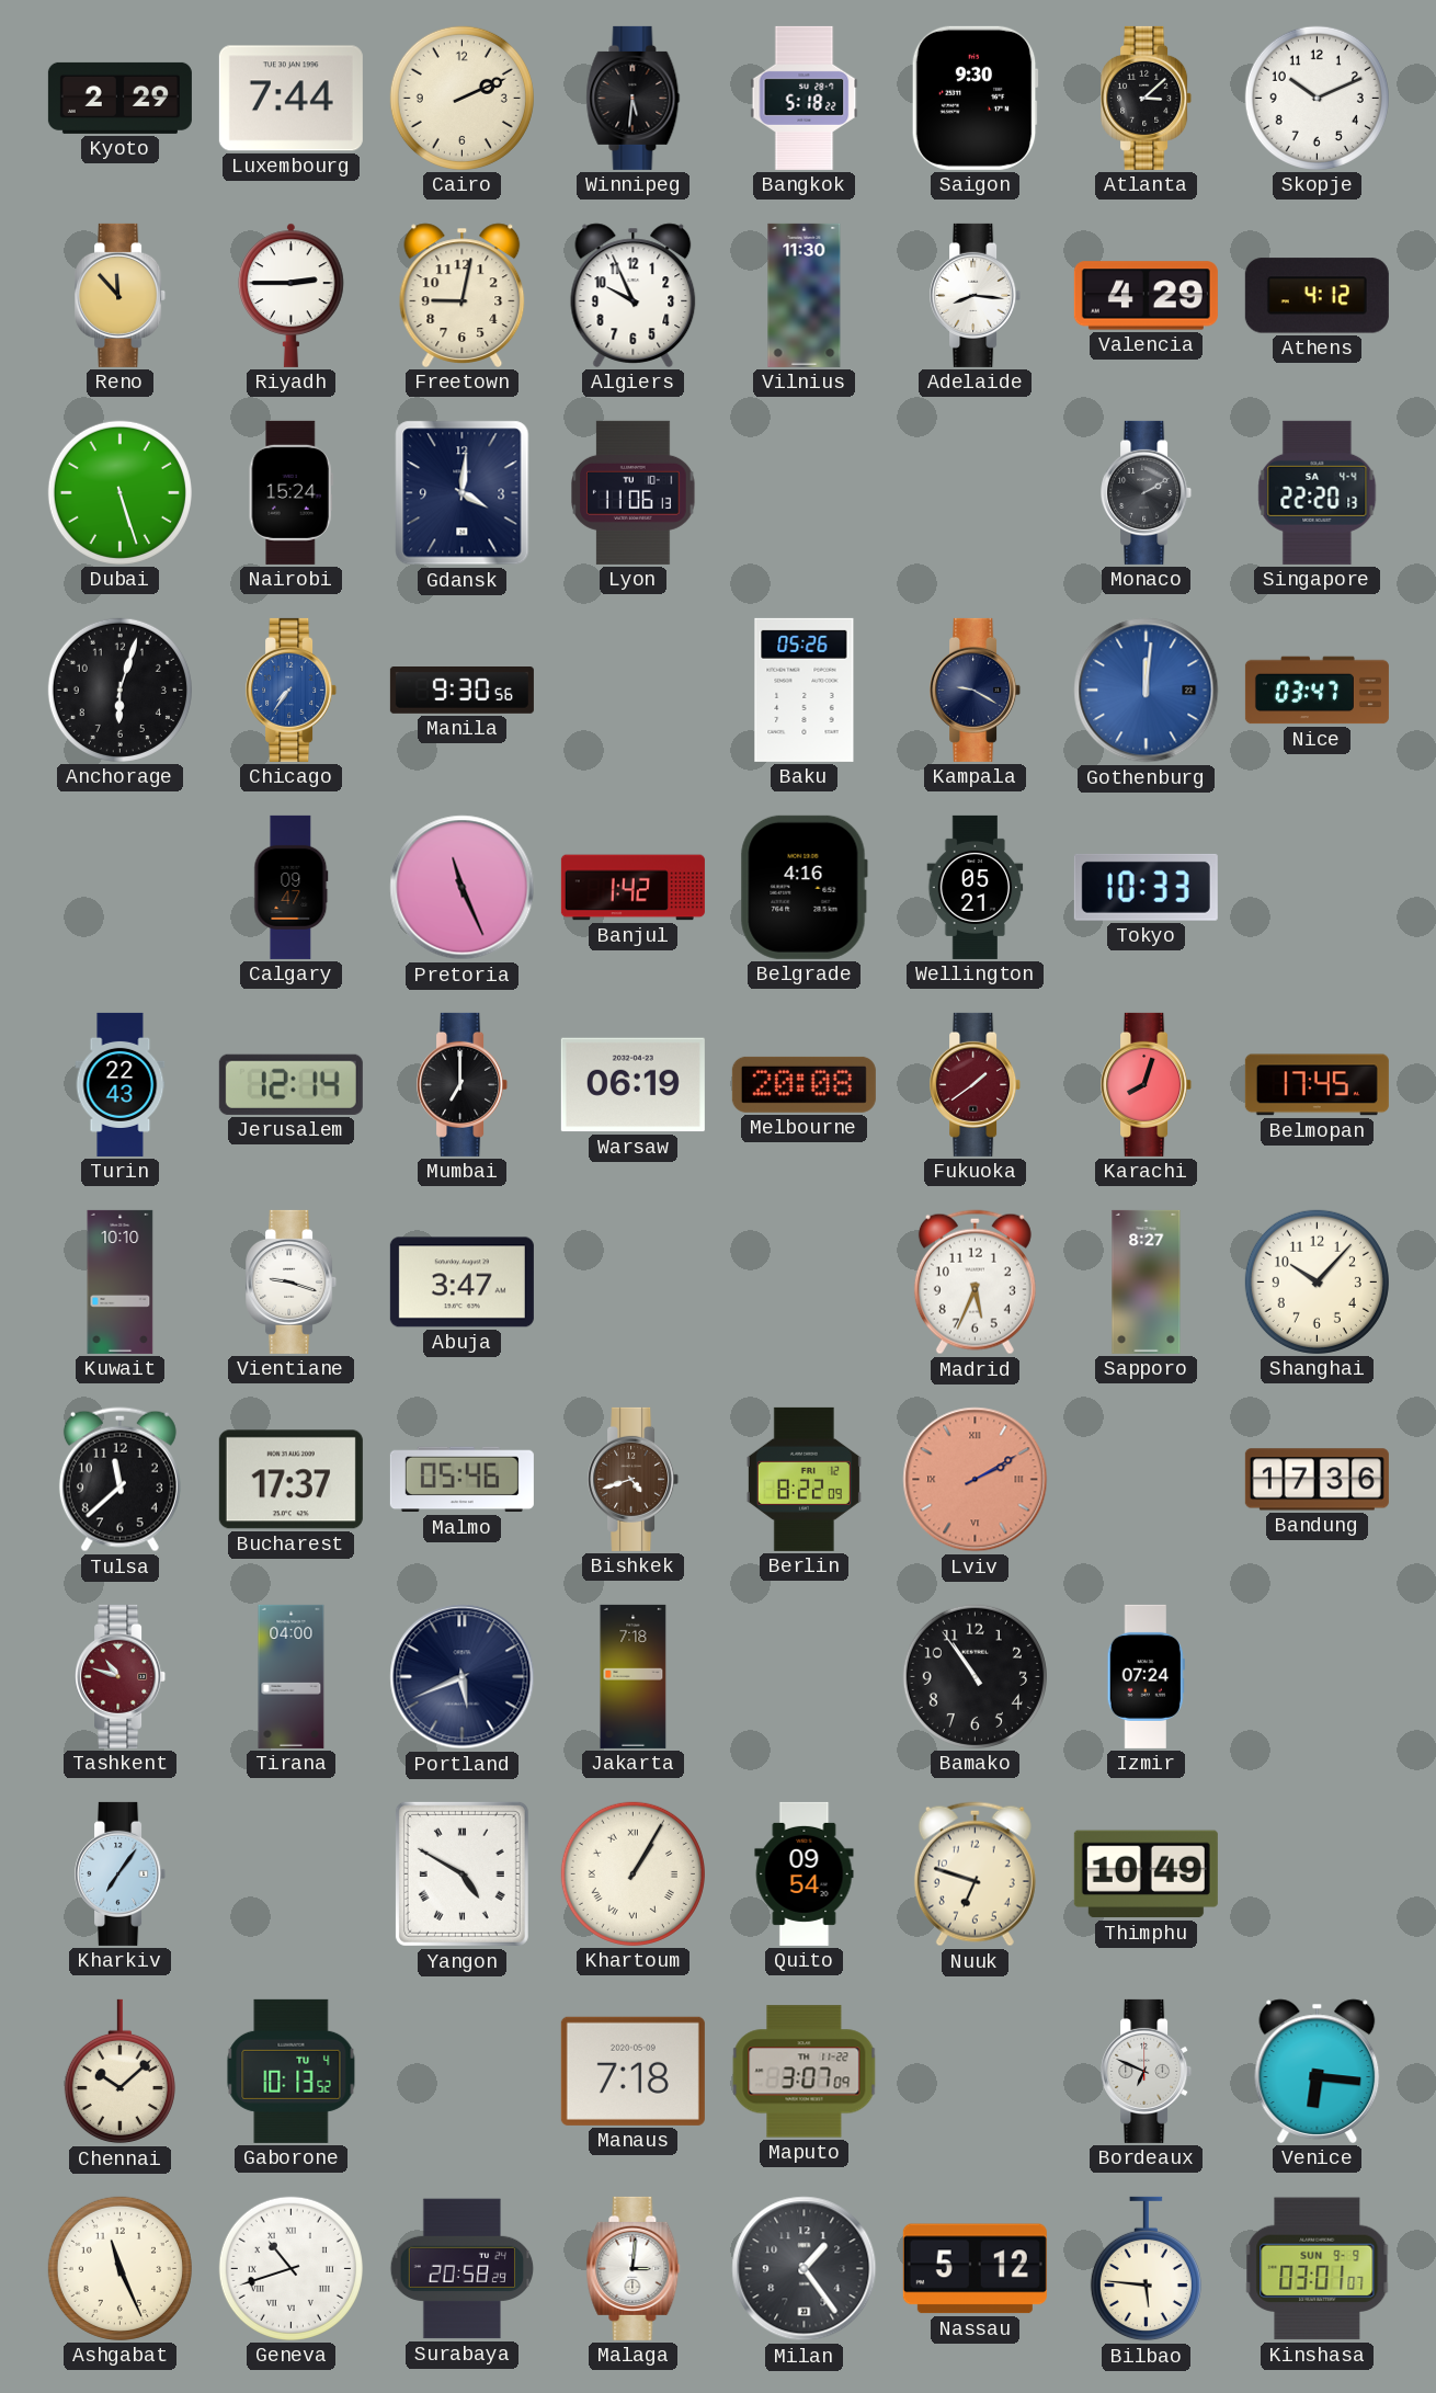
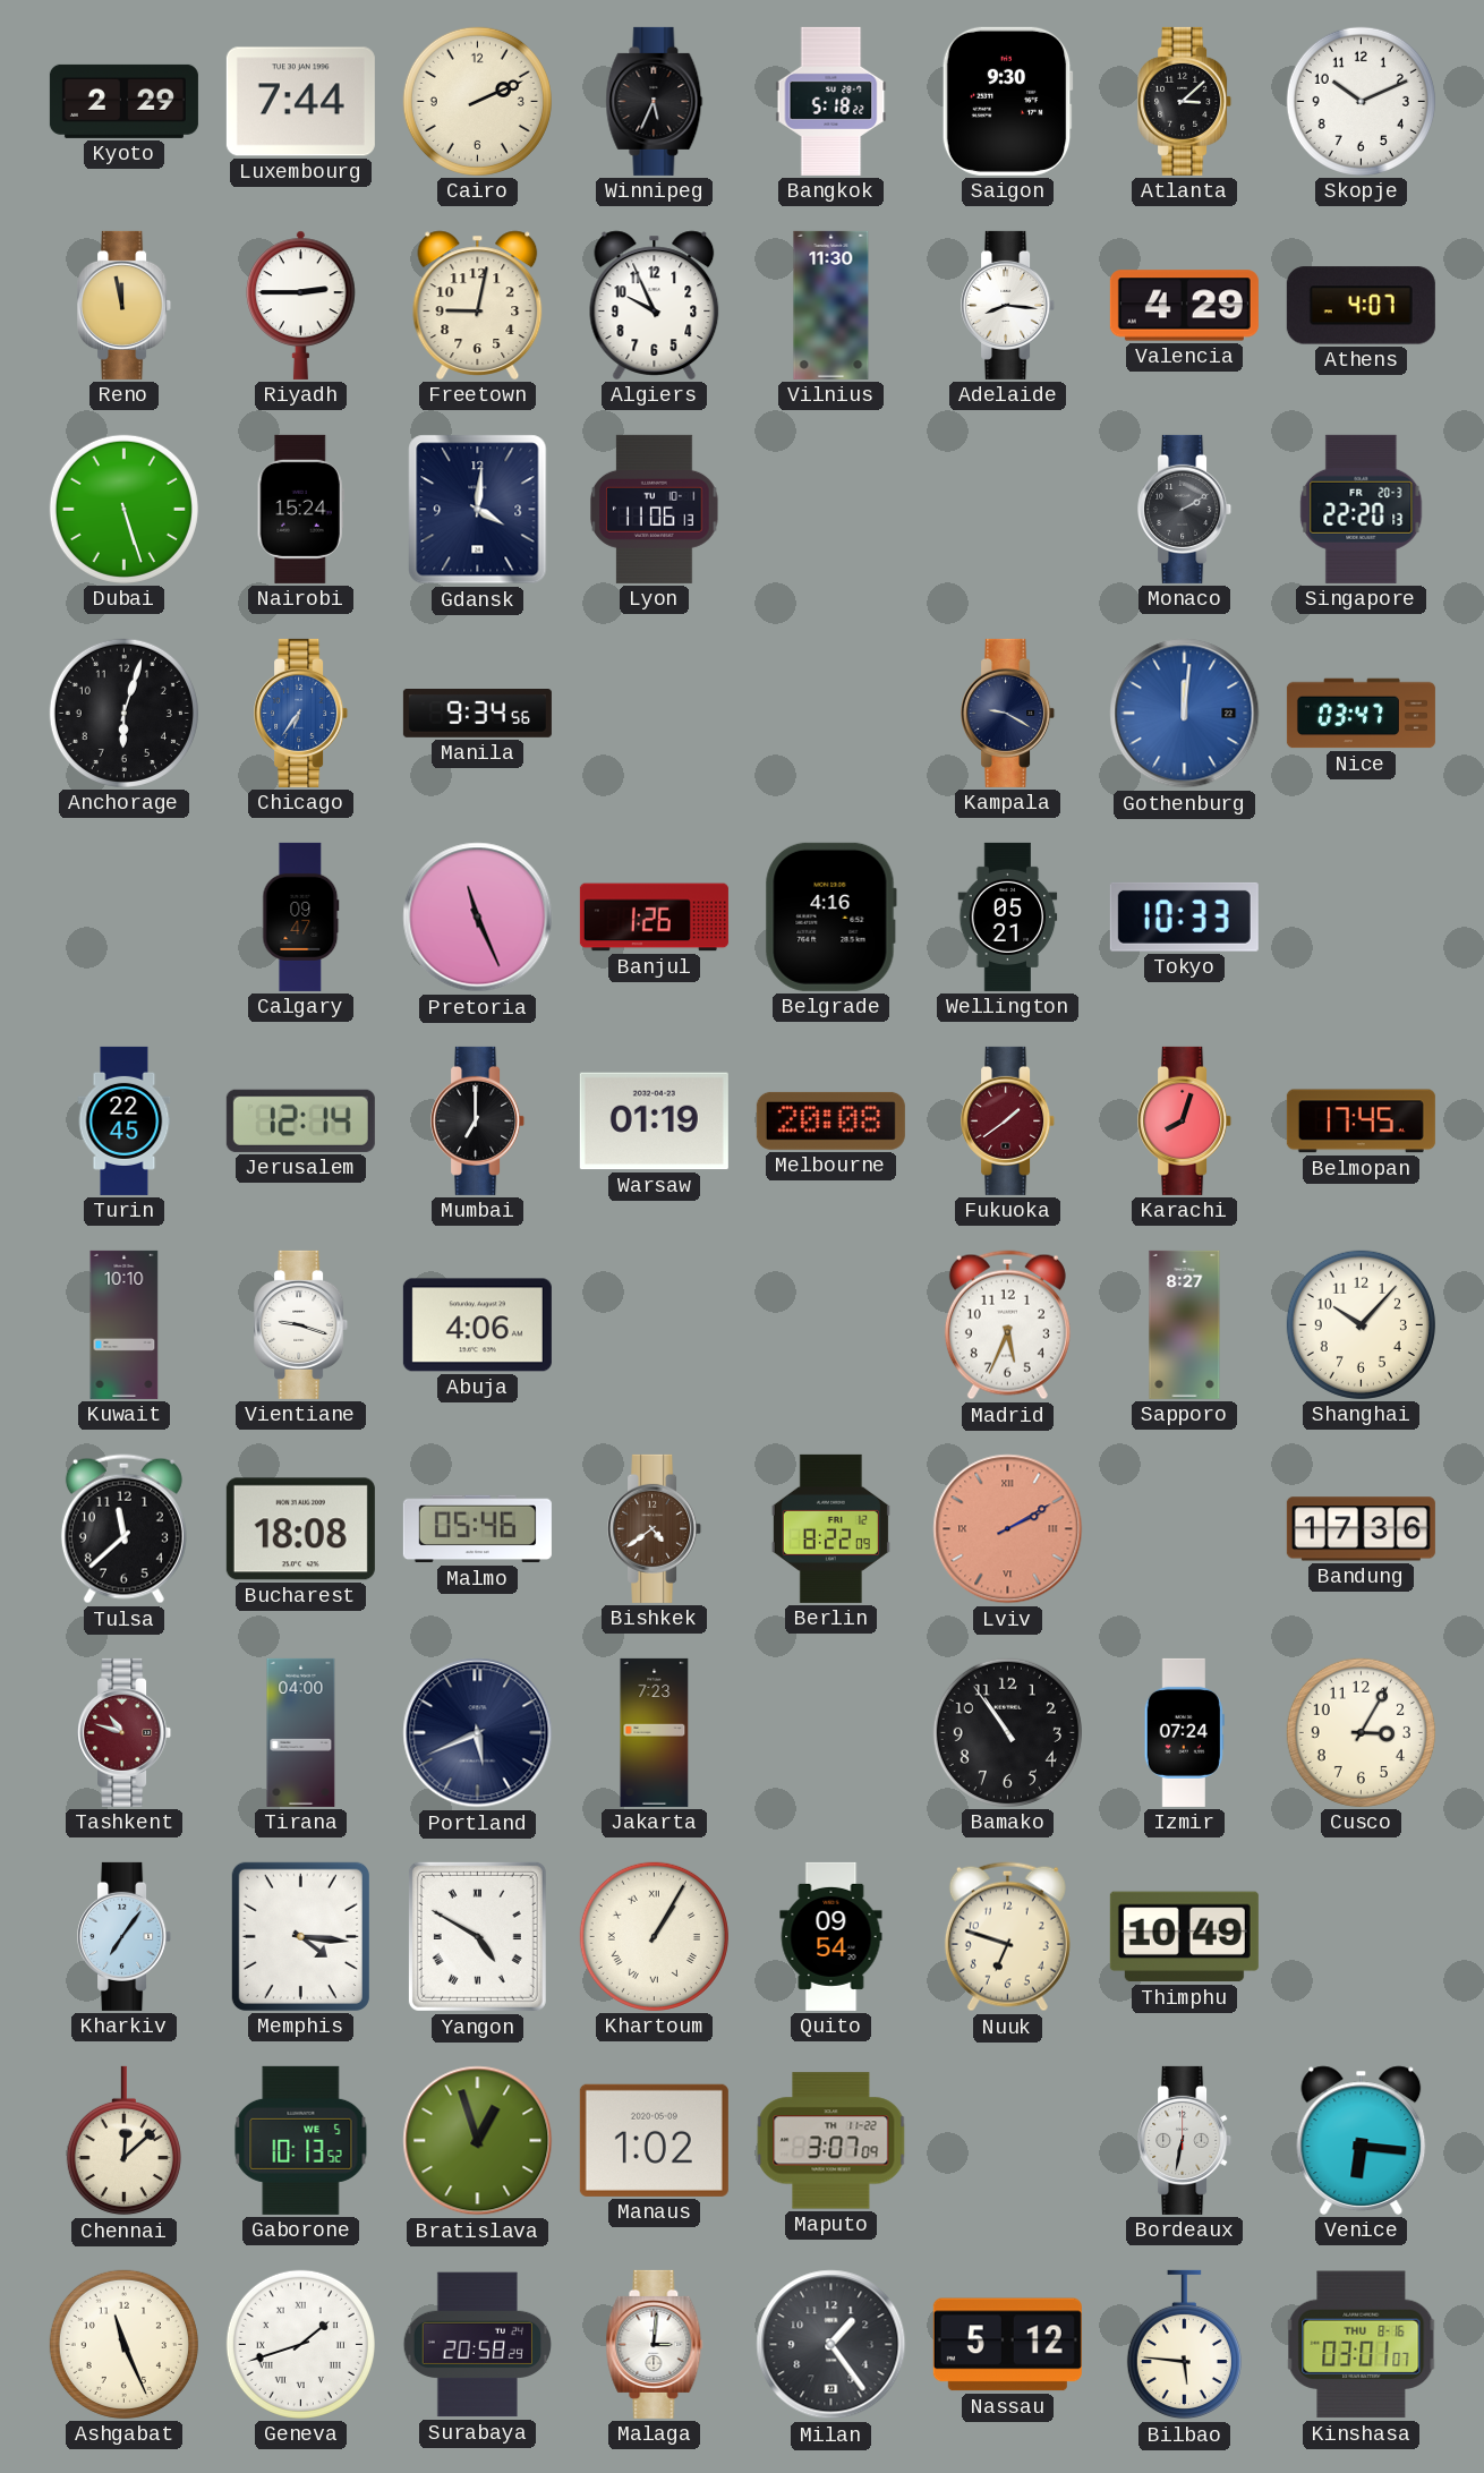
Winnipeg: 5:31 -> 5:34 (655, 101)
Reno: 11:53 -> 11:58 (125, 305)
Athens: 4:12 -> 4:07 (1361, 306)
Singapore date: SA 4-4 -> FR 20-3 (1362, 509)
Chicago: 7:36 -> 6:36 (301, 713)
Manila: 9:30 -> 9:34 (477, 714)
Baku: 05:26 -> none (805, 690)
Banjul: 1:42 -> 1:26 (654, 918)
Turin: 22:43 -> 22:45 (125, 1120)
Warsaw: 06:19 -> 01:19 (654, 1122)
Abuja: 3:47 -> 4:06 (477, 1325)
Bucharest: 17:37 -> 18:08 (300, 1529)
Bishkek: 4:42 -> 4:39 (655, 1528)
Jakarta: 7:18 -> 7:23 (655, 1732)
Cusco: none -> 3:05 (1361, 1732)
Memphis: none -> 4:16 (300, 1936)
Chennai: 10:08 -> 12:08 (123, 2141)
Gaborone date: TU 4 -> WE 5 (301, 2140)
Bratislava: none -> 12:57 (478, 2141)
Manaus: 7:18 -> 1:02 (654, 2140)
Bordeaux: 6:49 -> 6:32 (1185, 2140)
Geneva: 10:42 -> 1:42 (300, 2344)
Kinshasa date: SUN 9-9 -> THU 8-16 (1362, 2345)
